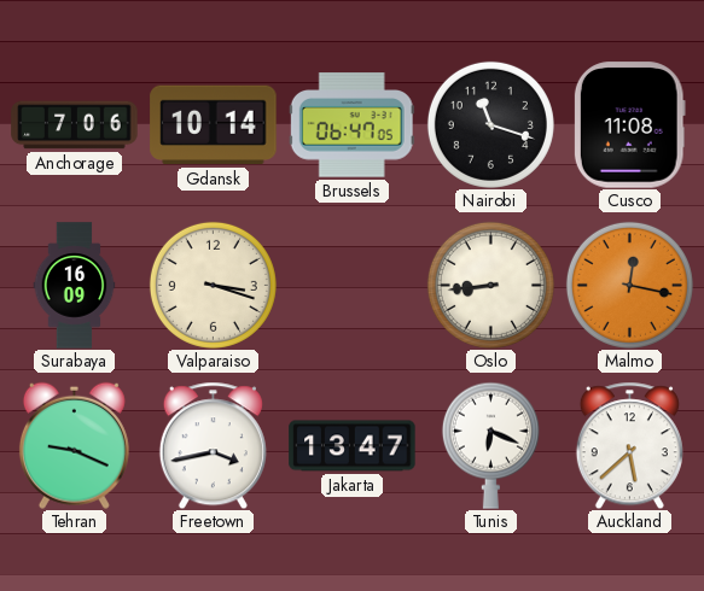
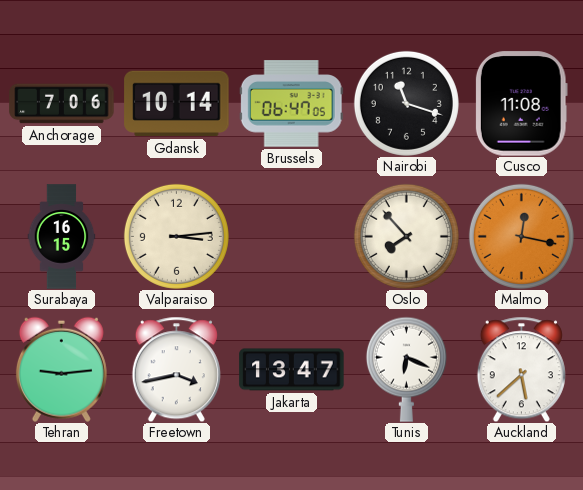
Surabaya: 16:09 -> 16:15 (62, 237)
Valparaiso: 3:18 -> 3:14 (176, 236)
Oslo: 8:44 -> 7:53 (406, 236)
Tehran: 9:19 -> 9:14 (61, 369)
